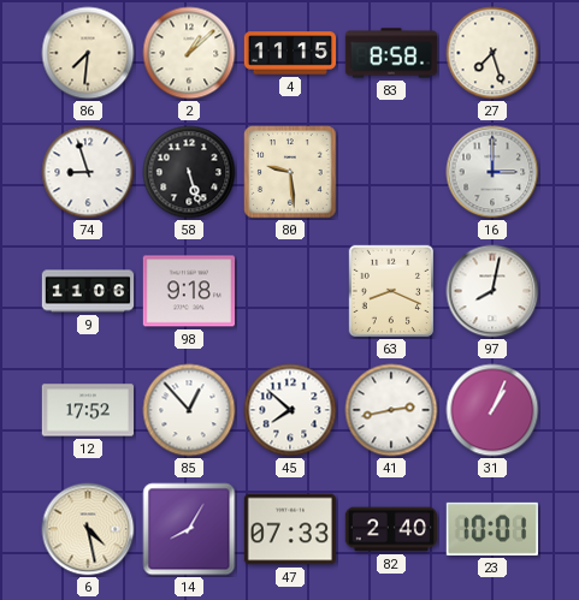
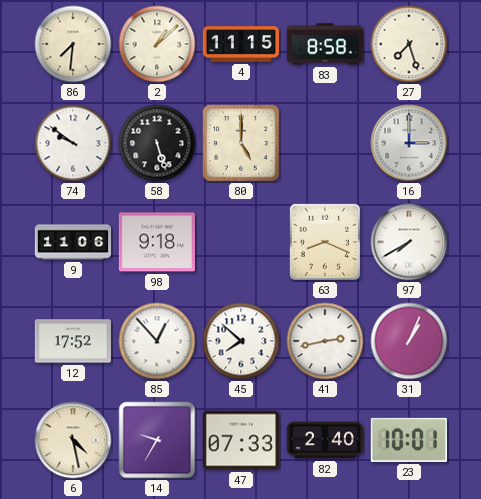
74: 8:57 -> 9:51 (73, 143)
80: 9:29 -> 5:00 (241, 143)
97: 8:02 -> 7:40 (409, 242)
14: 8:05 -> 9:35 (157, 440)
